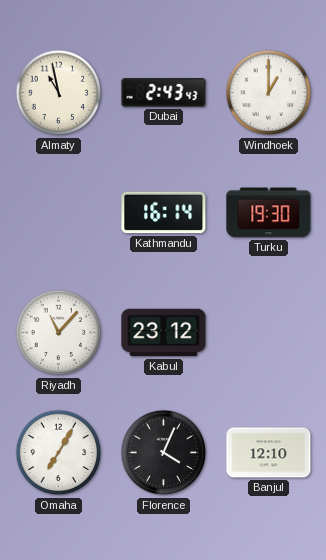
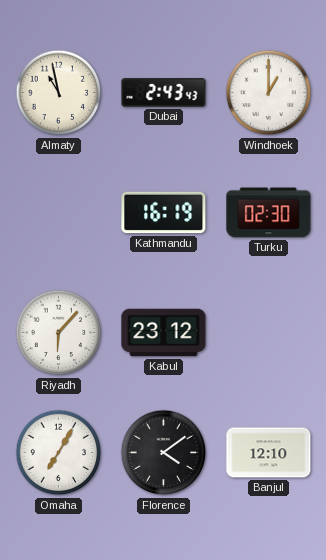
Kathmandu: 16:14 -> 16:19 (164, 213)
Turku: 19:30 -> 02:30 (269, 213)
Riyadh: 11:07 -> 6:07 (59, 333)
Florence: 4:04 -> 4:09 (164, 453)
